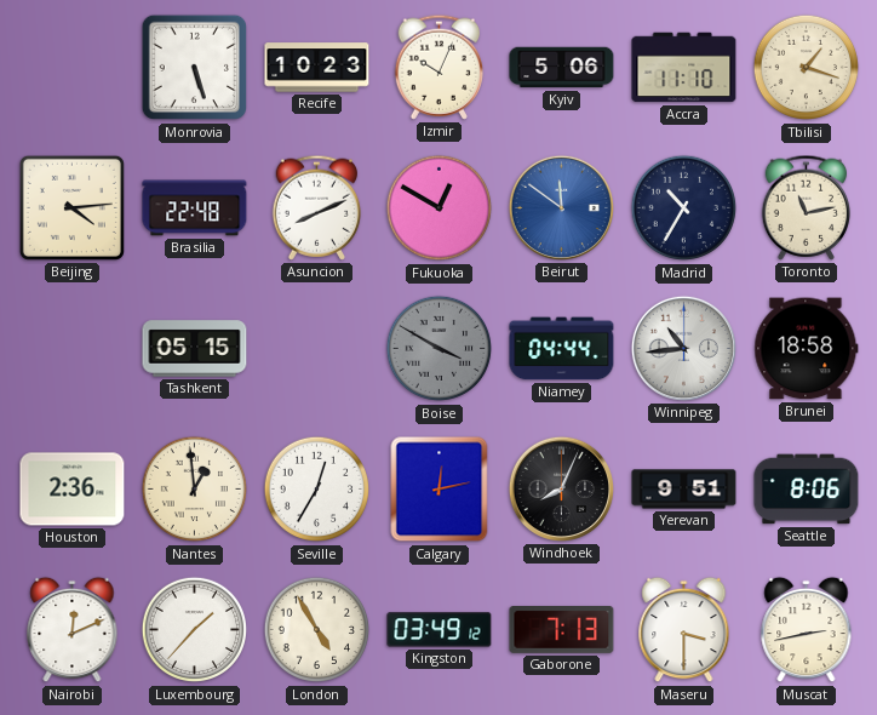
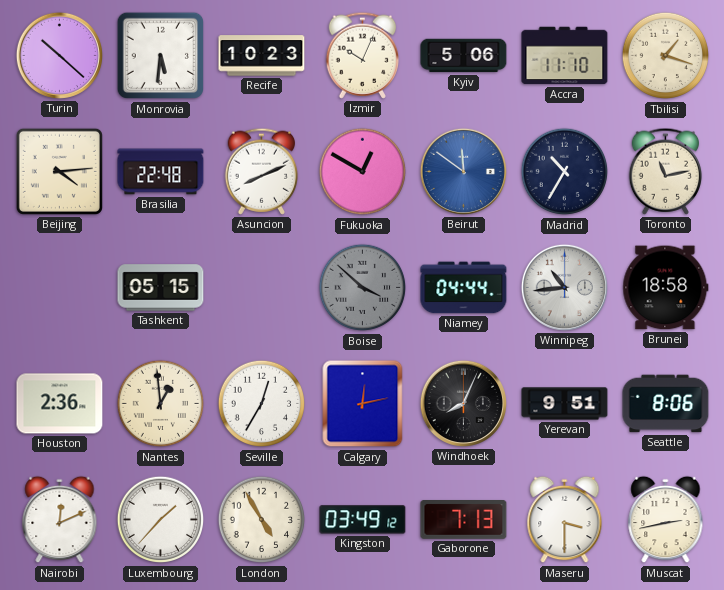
Turin: none -> 10:22 (59, 55)
Monrovia: 5:27 -> 5:31 (161, 56)
Boise: 3:50 -> 3:52 (363, 288)
